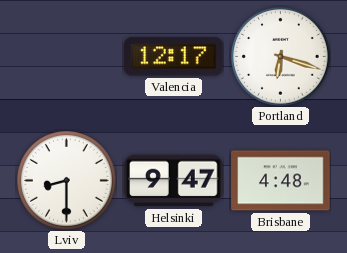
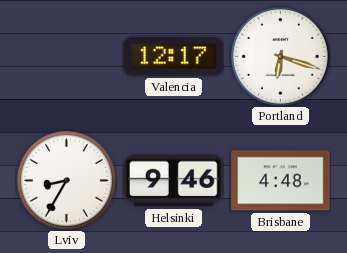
Lviv: 8:30 -> 8:35 (67, 181)
Helsinki: 9:47 -> 9:46 (174, 181)
